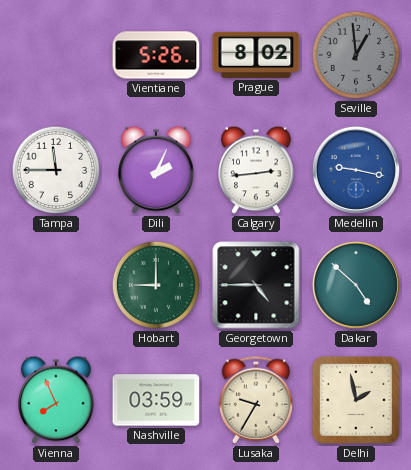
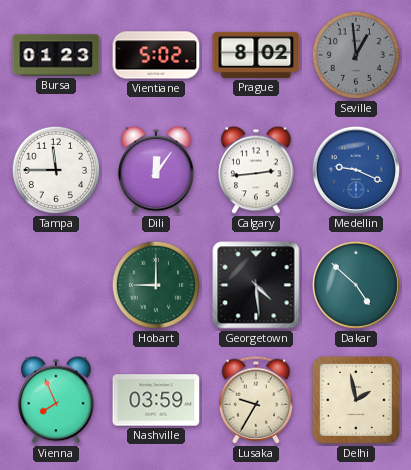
Bursa: none -> 01:23 (56, 55)
Vientiane: 5:26 -> 5:02 (156, 55)
Dili: 2:04 -> 12:06 (156, 170)
Medellin: 9:17 -> 9:19 (356, 170)
Georgetown: 4:45 -> 4:29 (256, 285)
